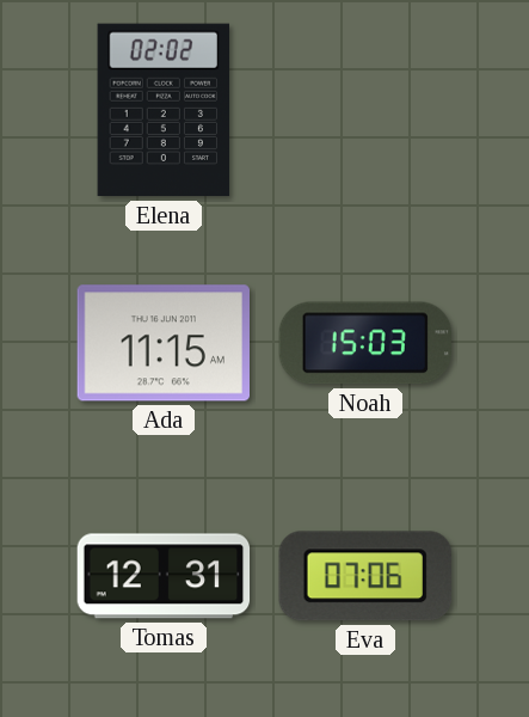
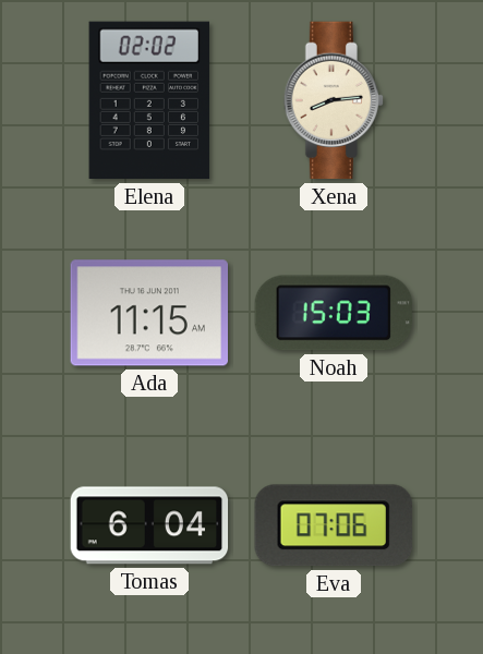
Xena: none -> 8:14 (333, 100)
Tomas: 12:31 -> 6:04 (149, 525)
